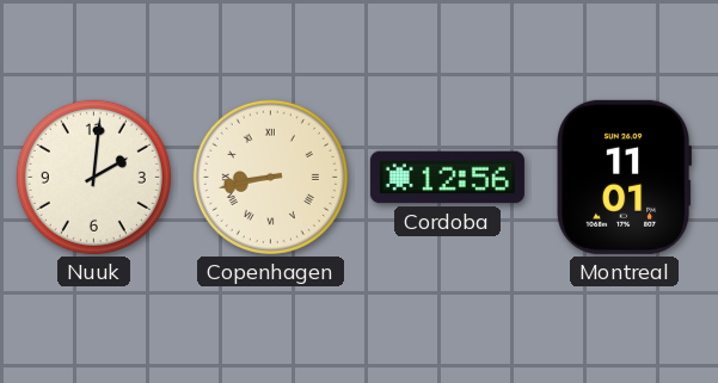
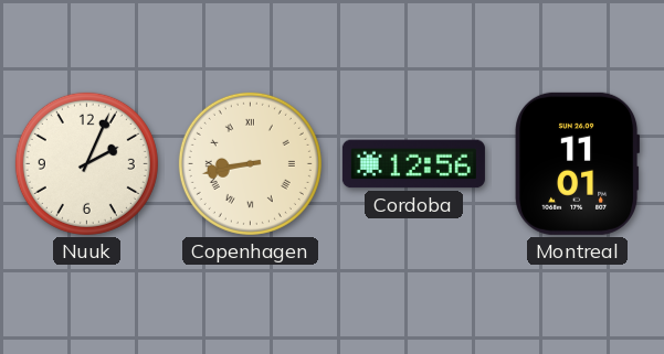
Nuuk: 2:01 -> 2:04 (86, 163)
